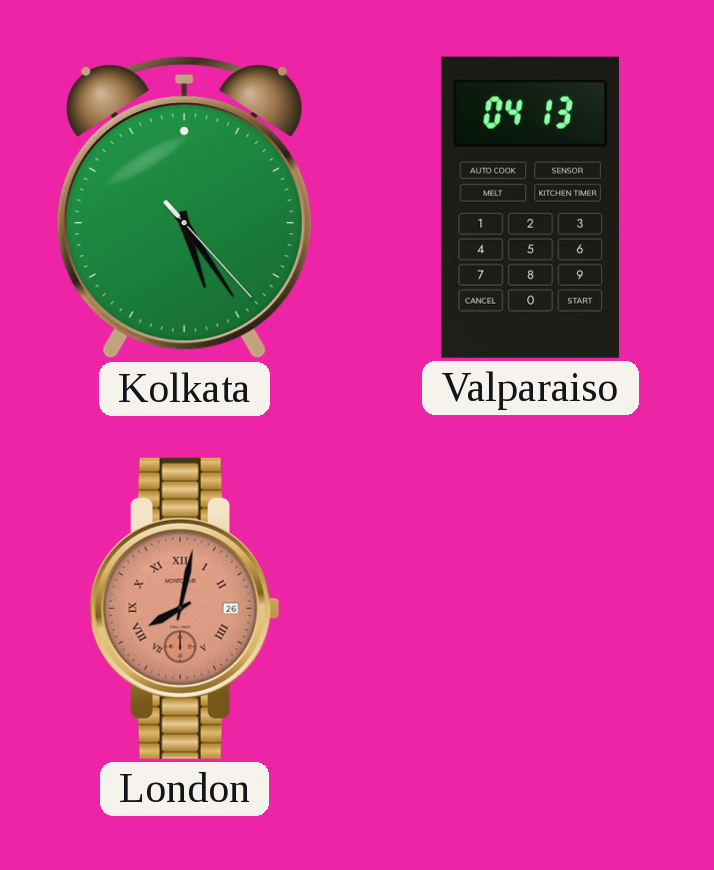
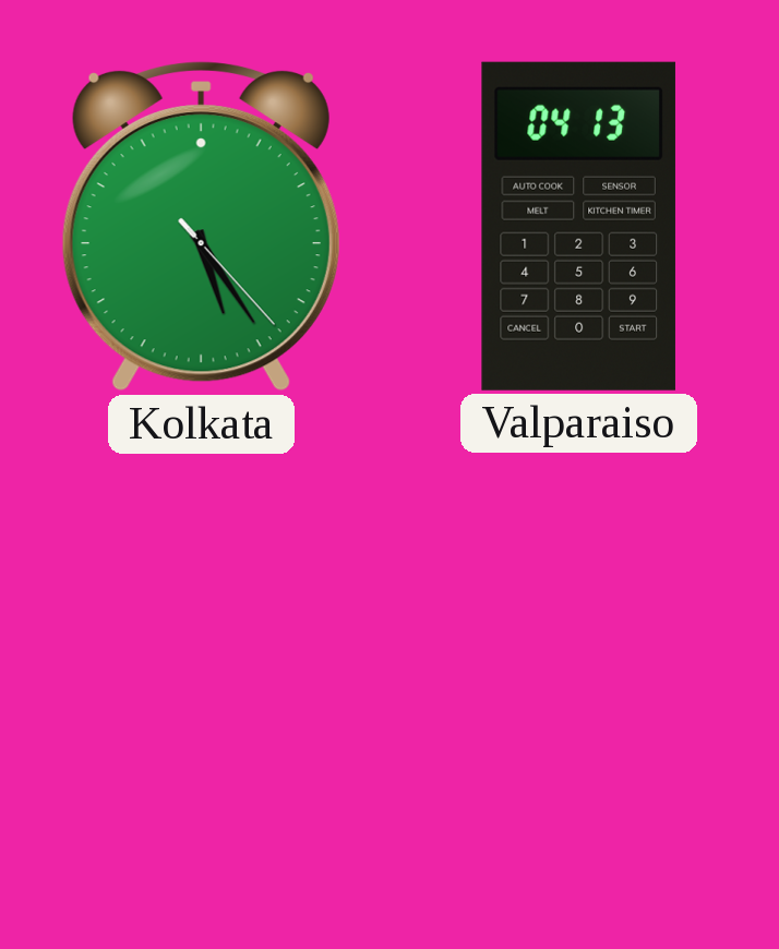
London: 8:02 -> none (184, 608)
